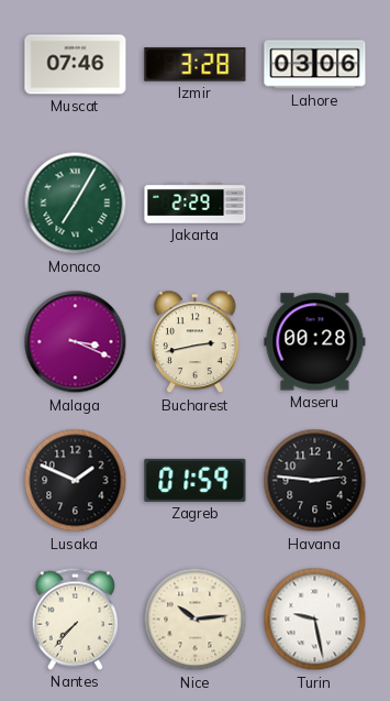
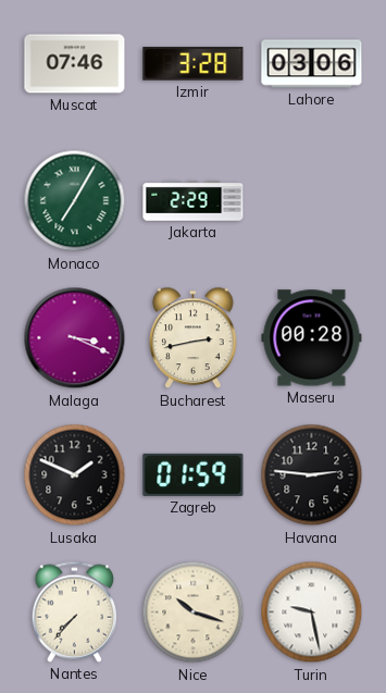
Nice: 10:14 -> 10:18 (194, 612)
